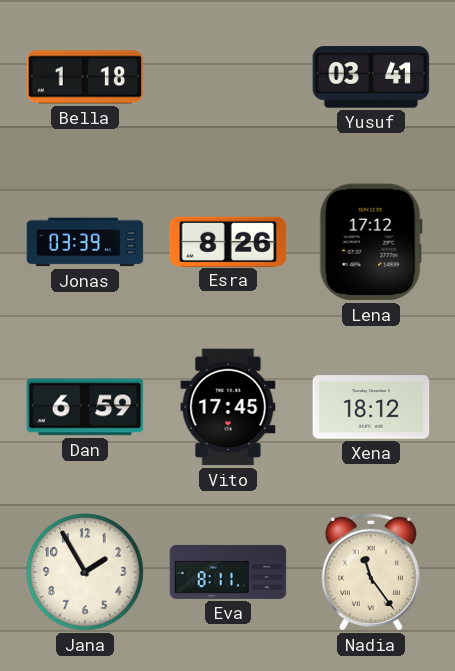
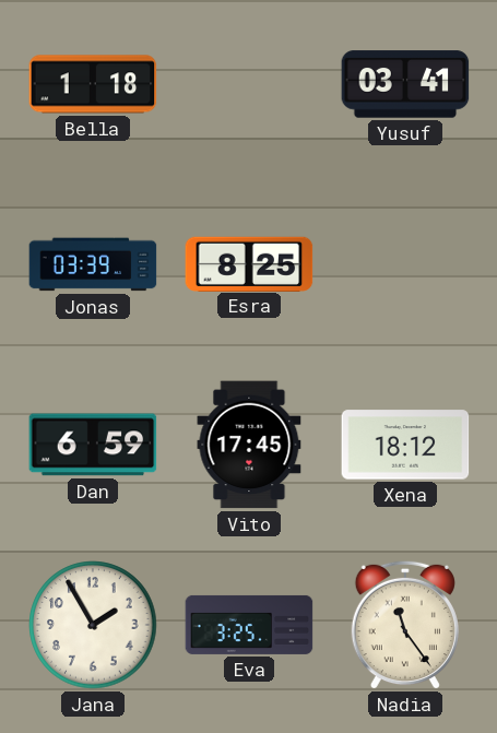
Esra: 8:26 -> 8:25 (249, 263)
Lena: 17:12 -> none (371, 242)
Eva: 8:11 -> 3:25 (249, 625)
